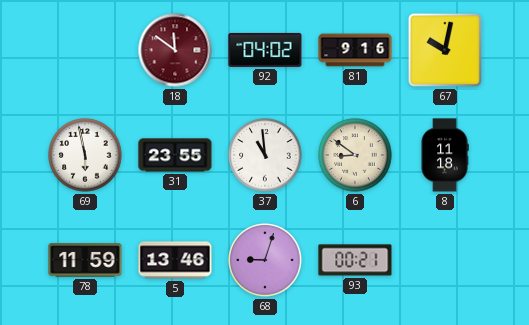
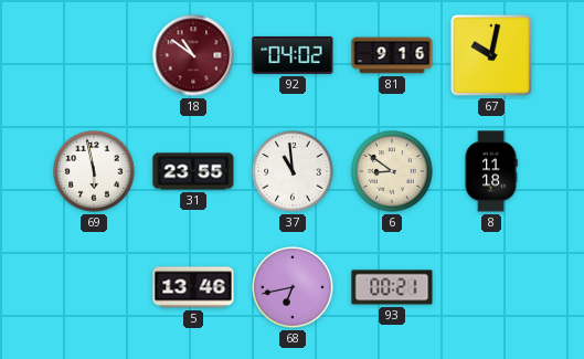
18: 11:51 -> 10:51 (193, 55)
78: 11:59 -> none (85, 260)
68: 9:03 -> 6:43 (293, 287)
